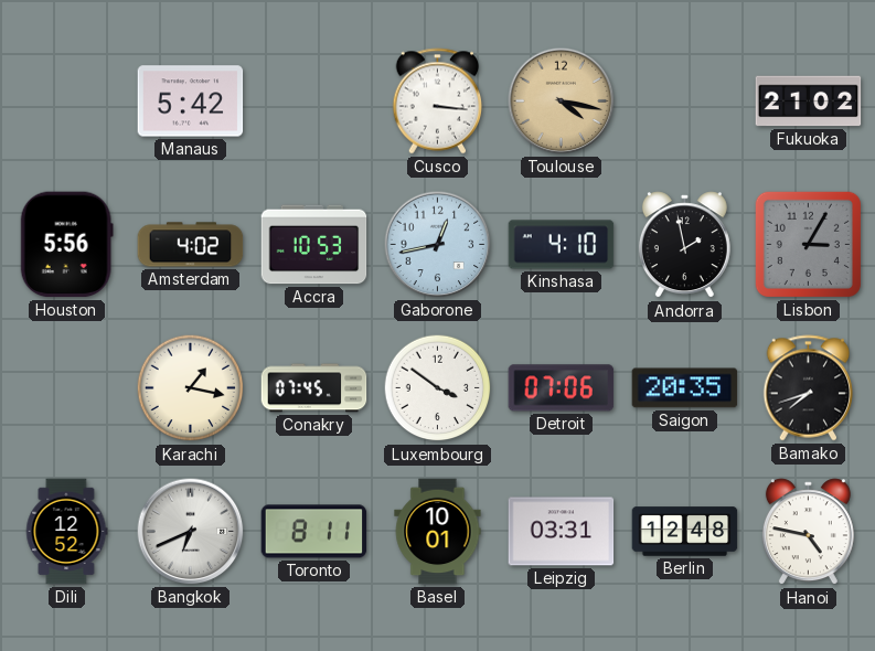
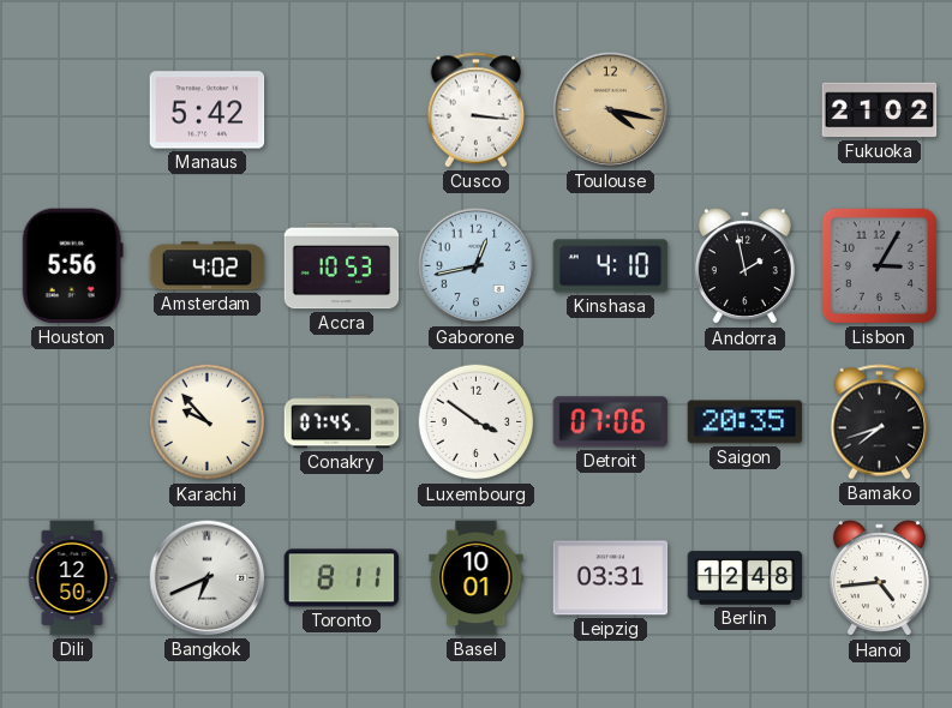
Karachi: 1:17 -> 9:53 (208, 422)
Dili: 12:52 -> 12:50 (72, 578)
Hanoi: 4:47 -> 4:44 (879, 578)
